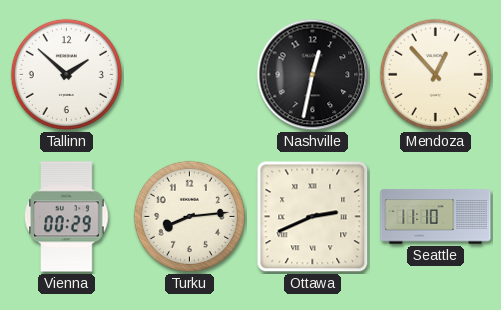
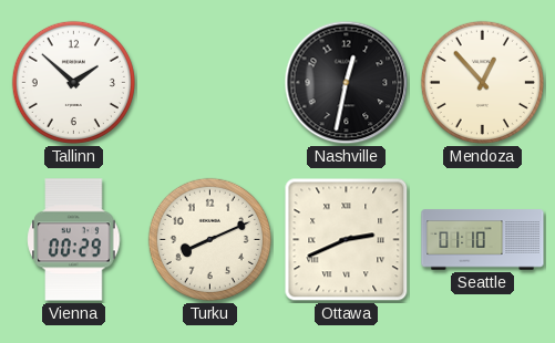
Turku: 8:14 -> 8:11 (209, 239)
Seattle: 11:10 -> 01:10 (483, 240)
